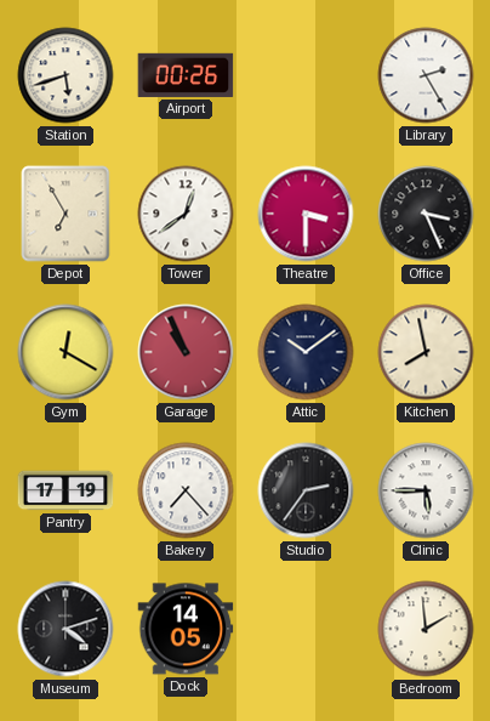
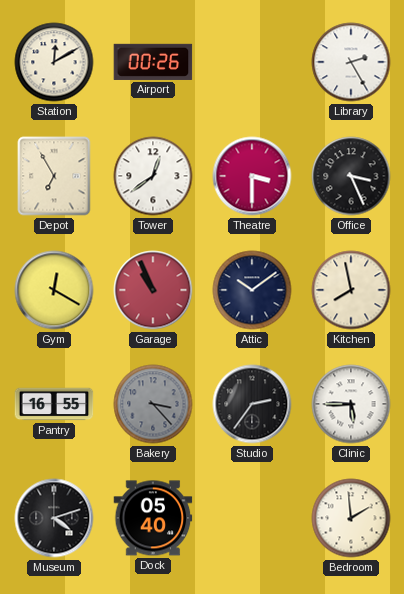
Station: 5:42 -> 12:10 (54, 62)
Pantry: 17:19 -> 16:55 (54, 404)
Bakery: 7:23 -> 3:23 (153, 404)
Bakery dial: white -> grey (153, 404)
Dock: 14:05 -> 05:40 (153, 518)
